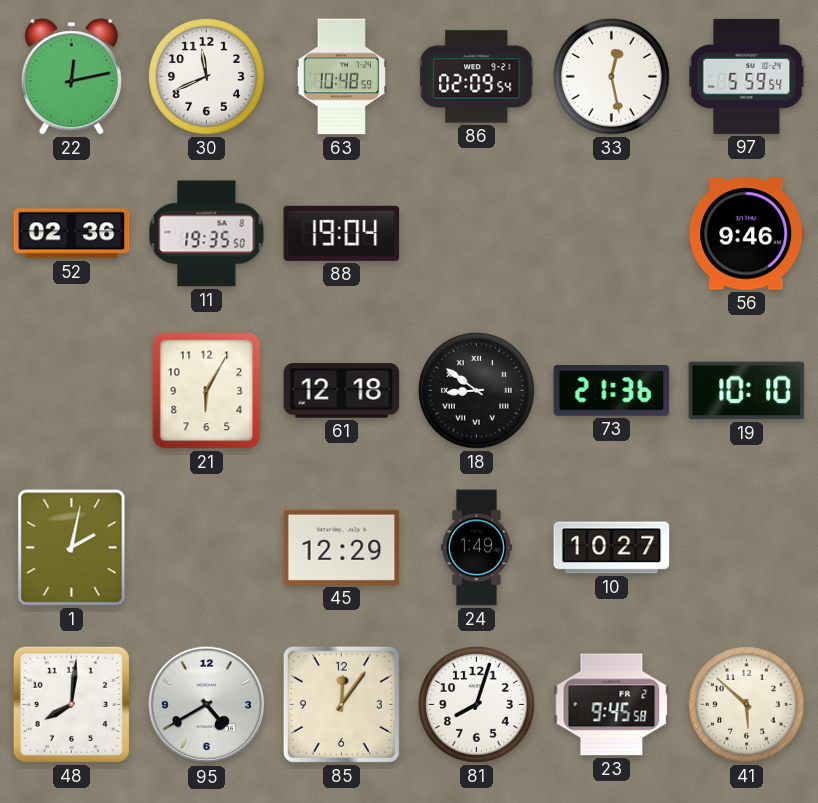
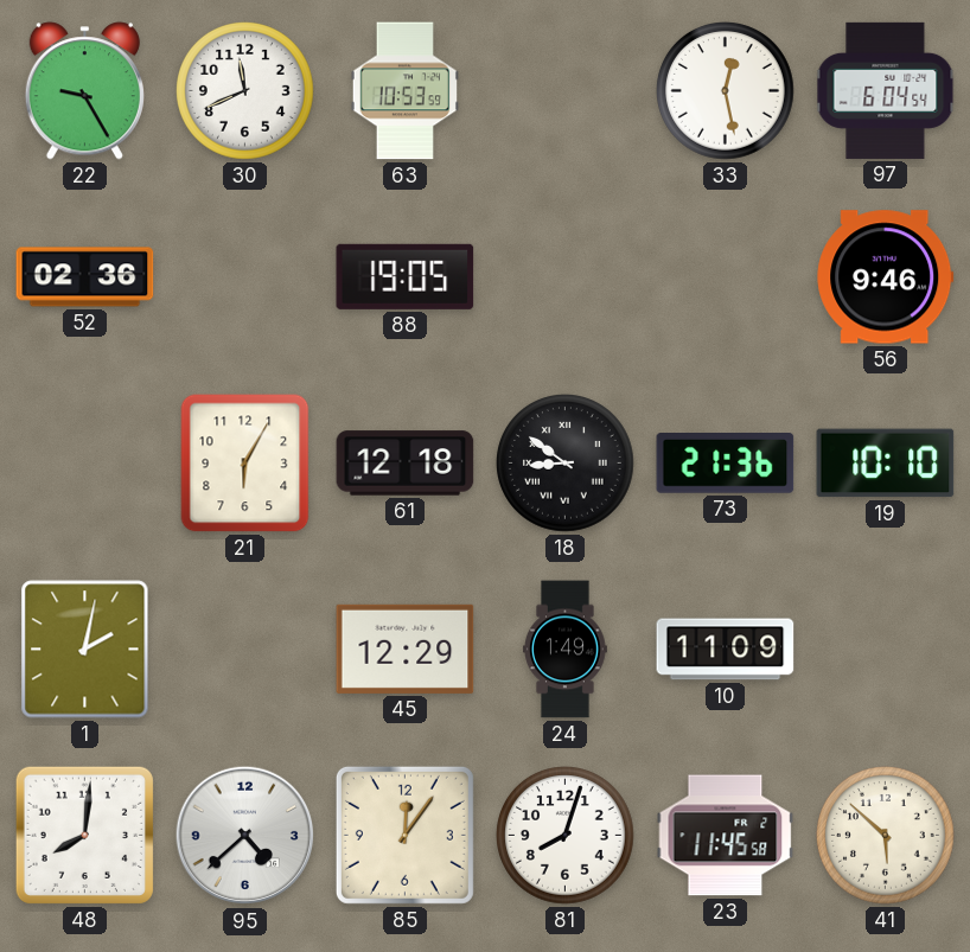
22: 12:13 -> 9:25 (84, 91)
63: 10:48 -> 10:53 (404, 91)
86: 02:09 -> none (477, 77)
97: 5:59 -> 6:04 (886, 90)
11: 19:35 -> none (207, 234)
88: 19:04 -> 19:05 (406, 276)
10: 10:27 -> 11:09 (726, 650)
95: 4:40 -> 4:38 (245, 836)
23: 9:45 -> 11:45 (726, 836)
